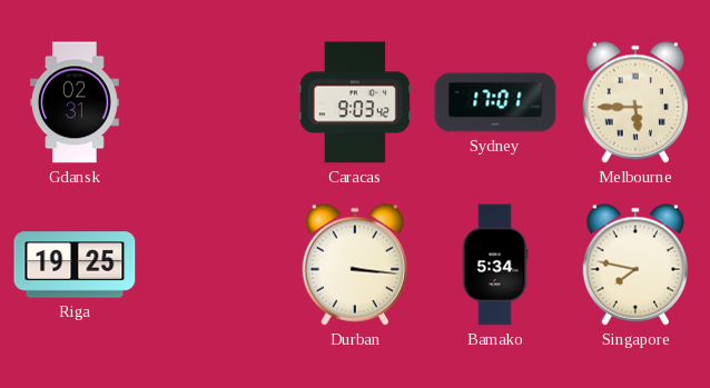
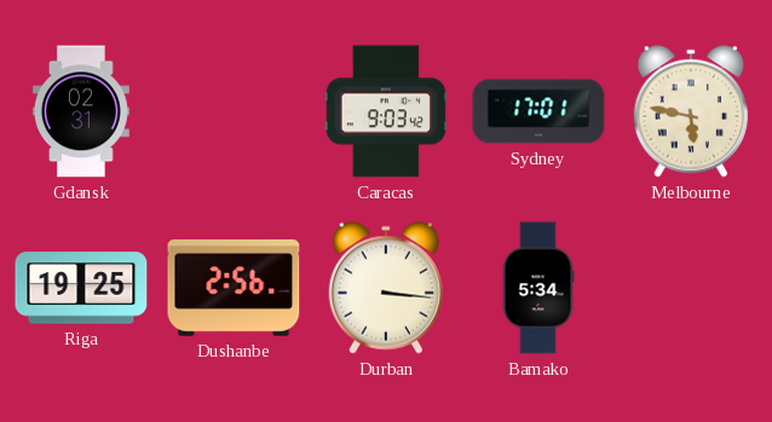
Melbourne: 5:45 -> 5:47 (690, 111)
Dushanbe: none -> 2:56 (234, 289)
Singapore: 7:47 -> none (634, 265)
